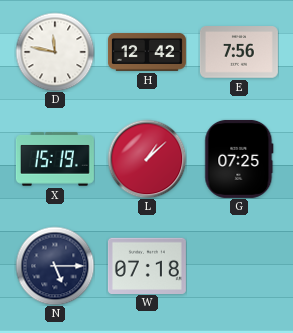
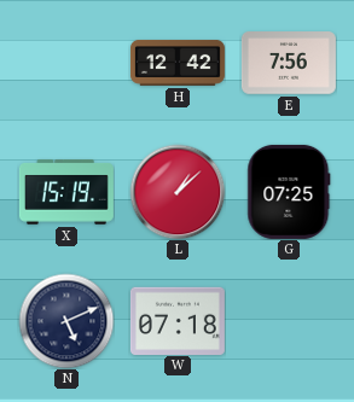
D: 11:47 -> none (55, 52)
N: 5:15 -> 5:11 (66, 321)
